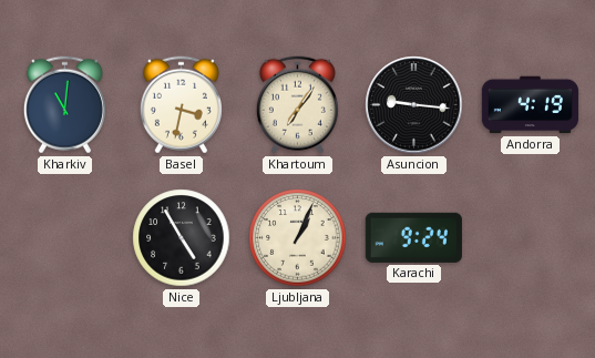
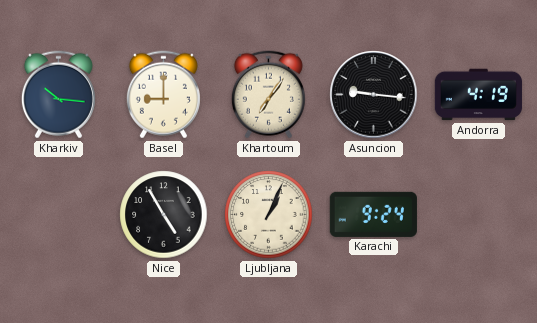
Kharkiv: 11:01 -> 10:16 (58, 95)
Basel: 3:32 -> 9:00 (163, 95)
